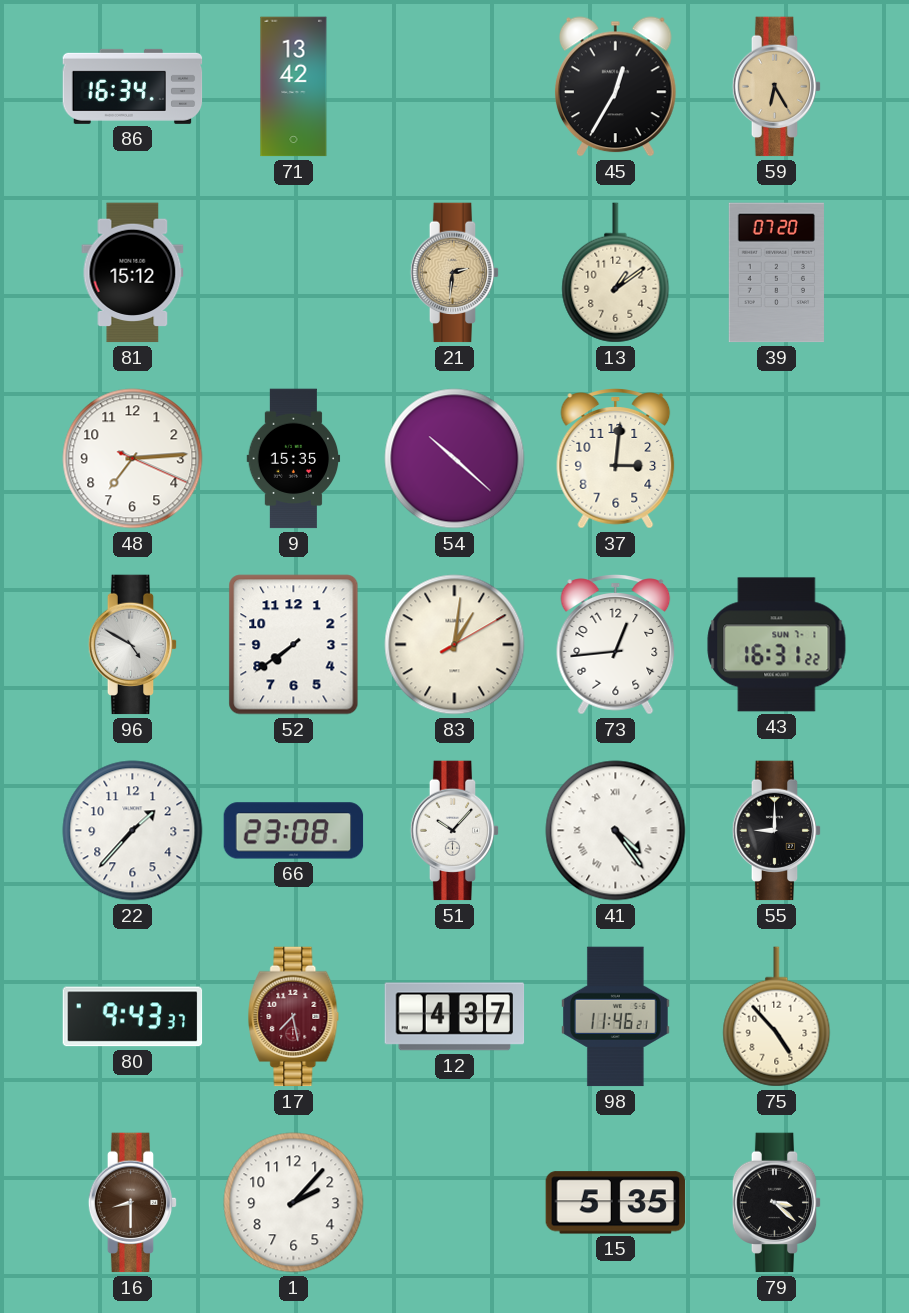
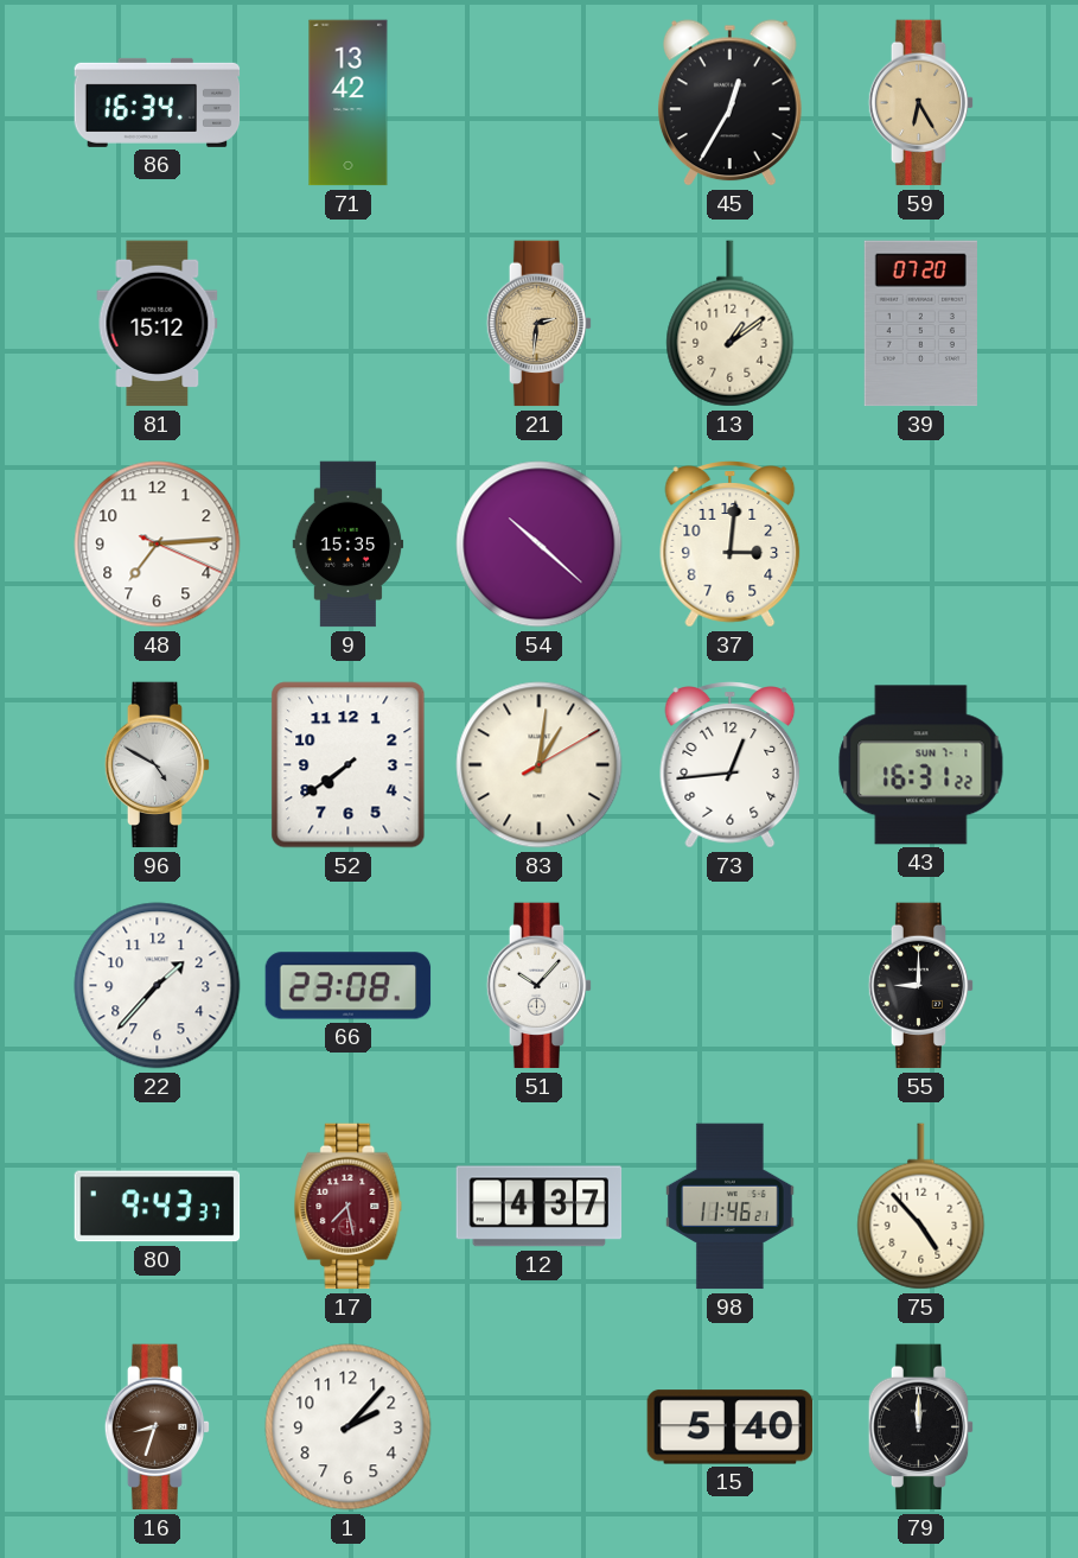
41: 4:24 -> none (616, 831)
16: 8:30 -> 8:33 (158, 1427)
15: 5:35 -> 5:40 (731, 1427)
79: 3:22 -> 12:00 (921, 1427)
